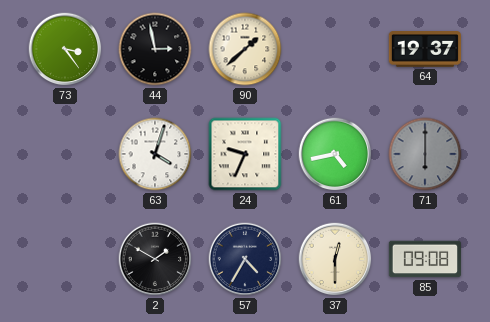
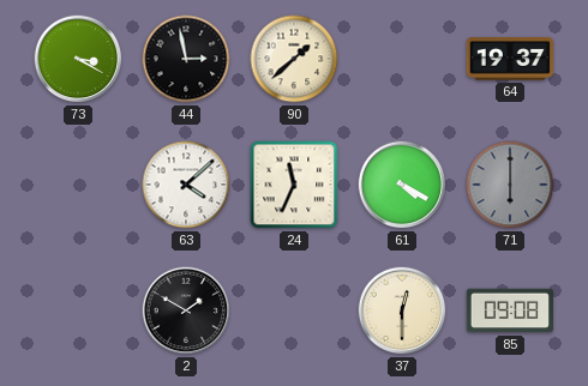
73: 3:24 -> 3:20 (78, 59)
63: 4:03 -> 4:08 (186, 185)
24: 9:34 -> 11:34 (294, 185)
61: 4:43 -> 4:20 (402, 185)
57: 4:35 -> none (245, 259)
